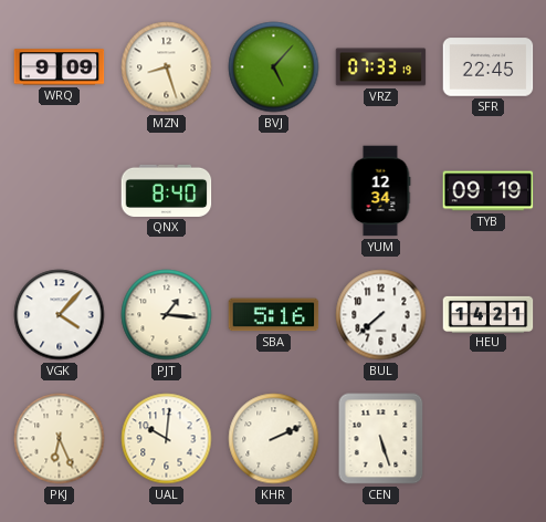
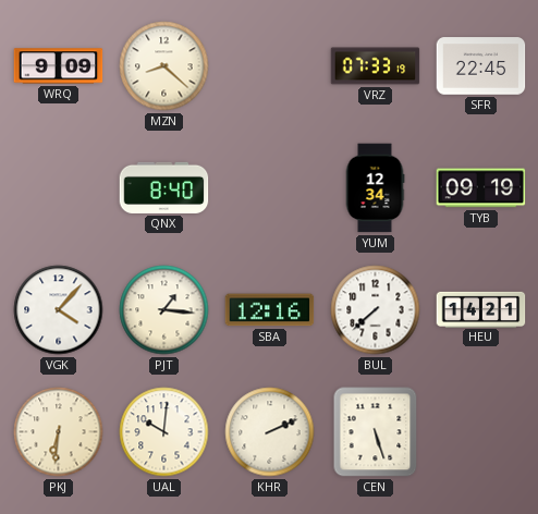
MZN: 8:27 -> 8:22 (164, 66)
BVJ: 5:07 -> none (274, 67)
SBA: 5:16 -> 12:16 (270, 310)
PKJ: 6:26 -> 6:31 (59, 432)
